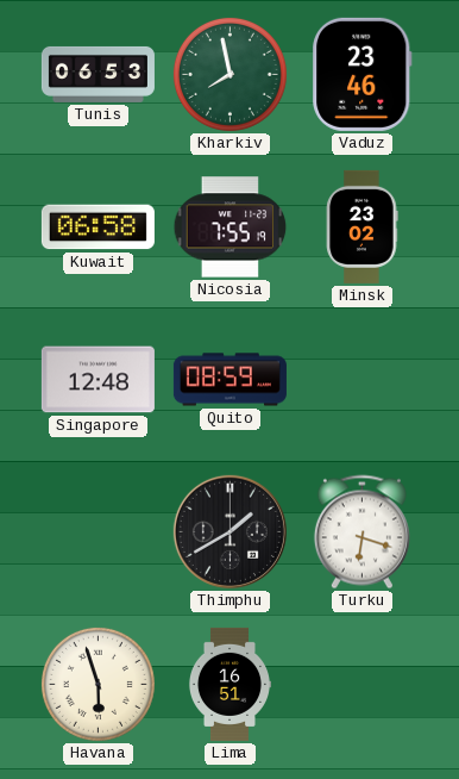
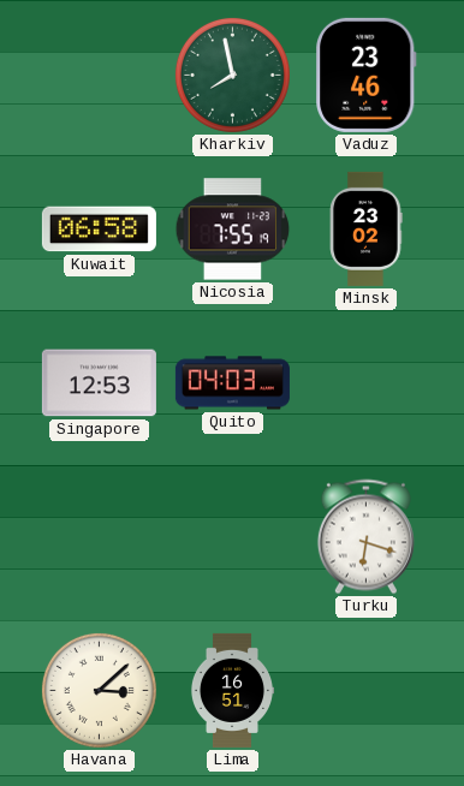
Tunis: 06:53 -> none (98, 74)
Singapore: 12:48 -> 12:53 (99, 383)
Quito: 08:59 -> 04:03 (232, 383)
Thimphu: 1:40 -> none (229, 531)
Havana: 5:57 -> 3:08 (99, 690)
